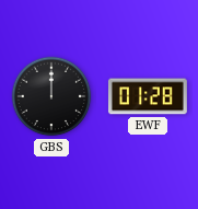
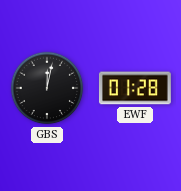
GBS: 12:00 -> 12:02 (47, 88)
